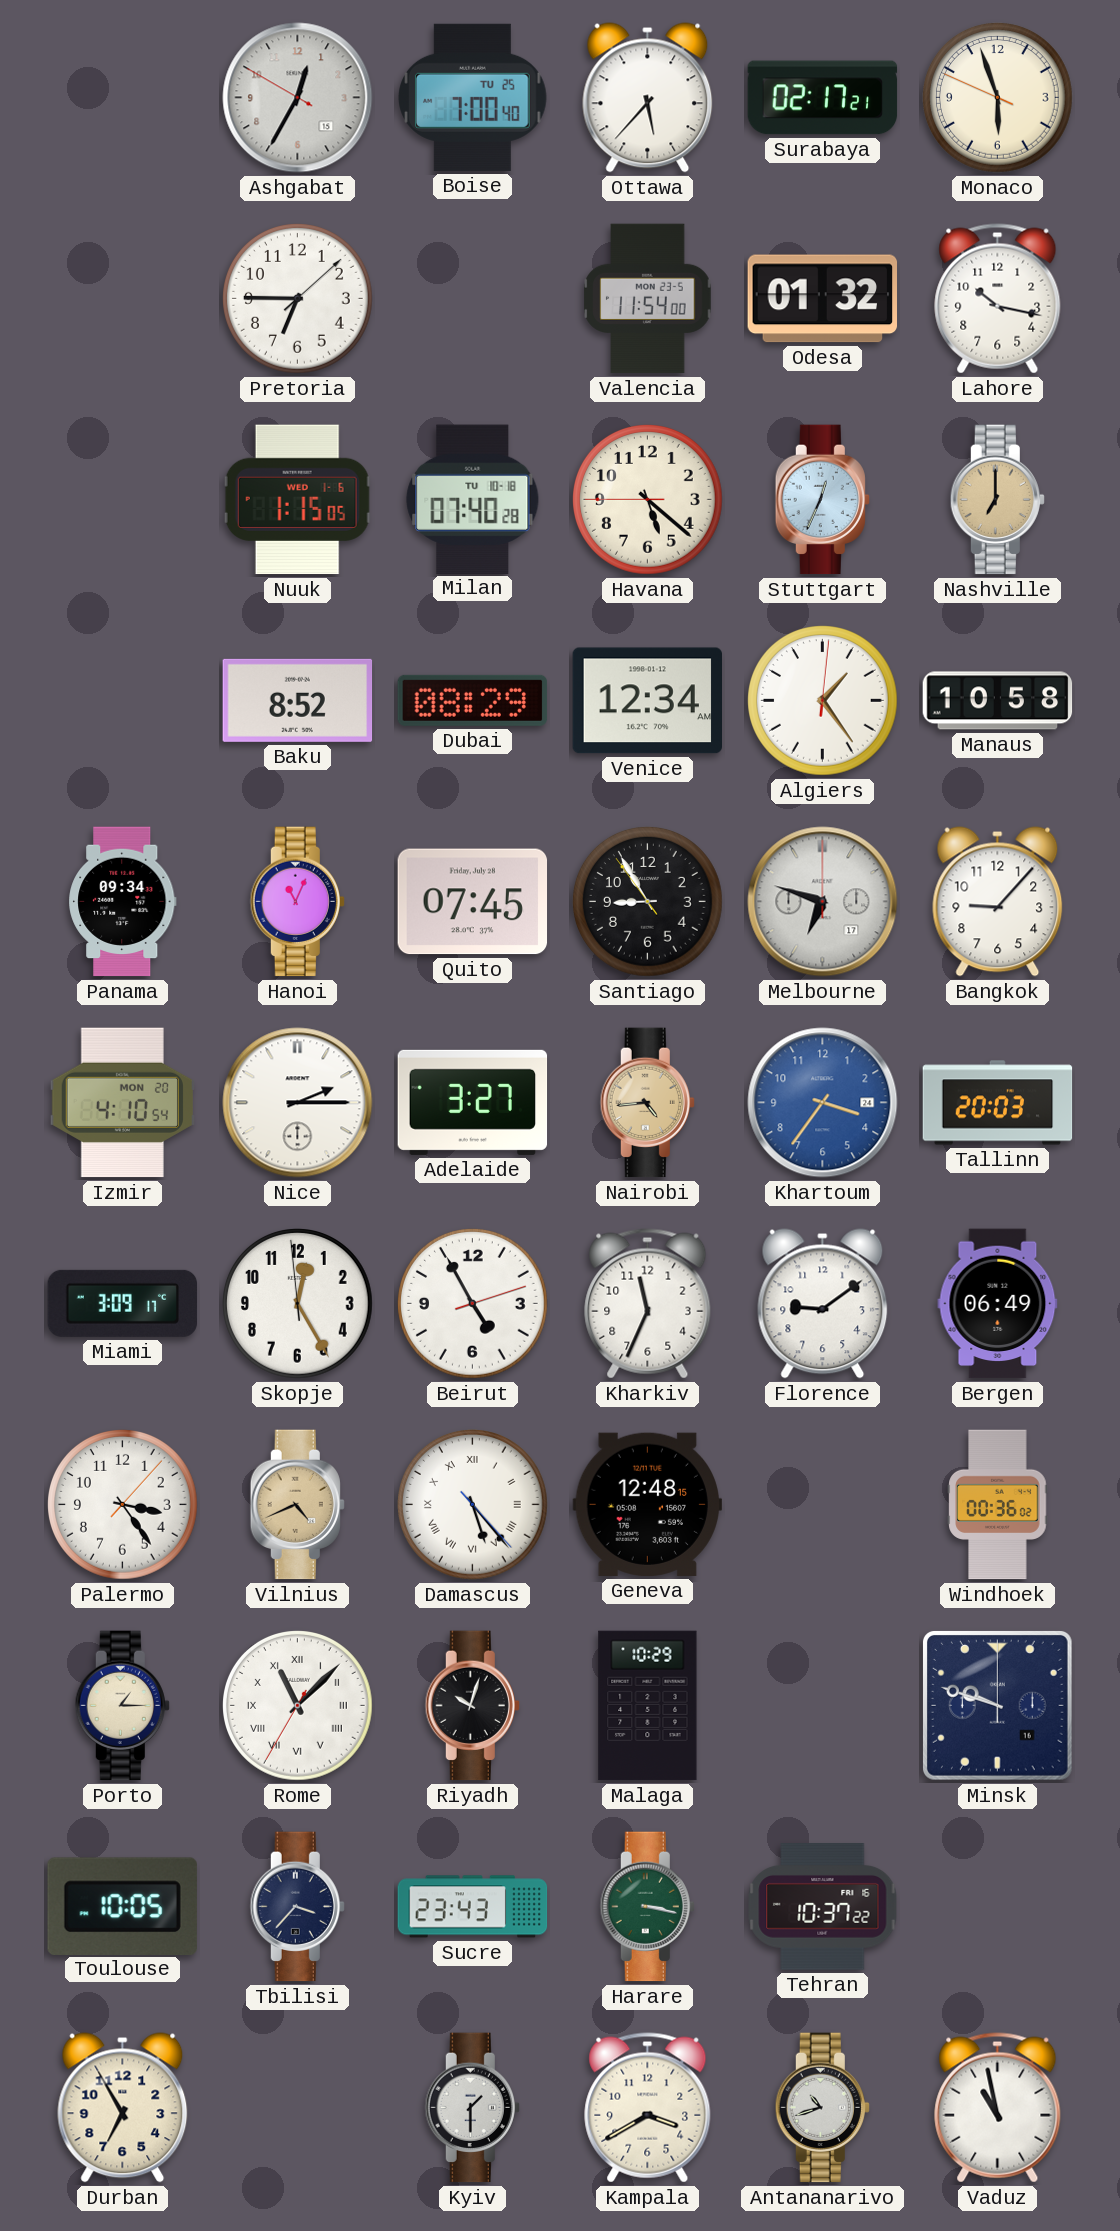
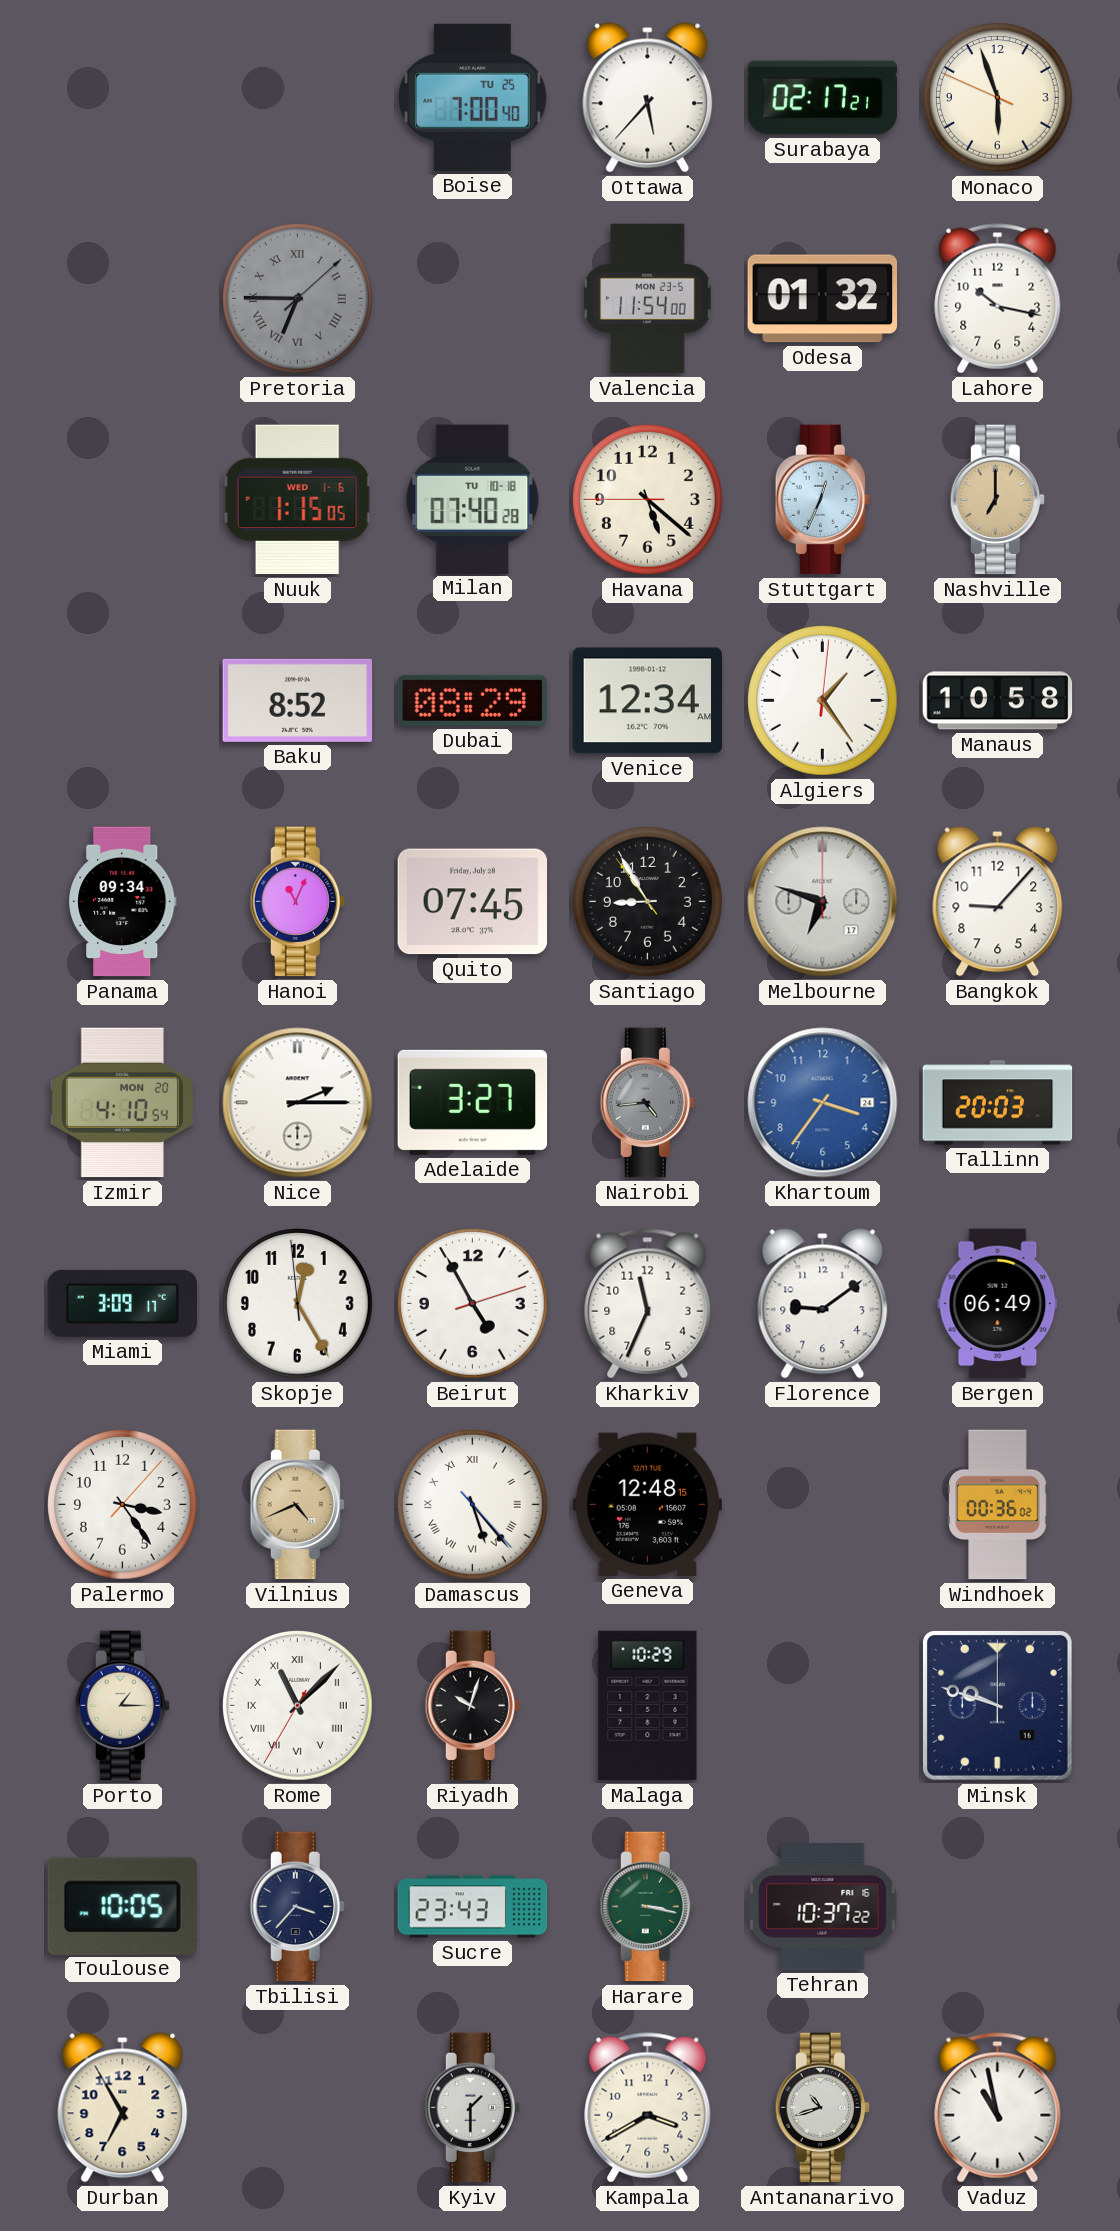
Ashgabat: 12:34 -> none (298, 98)
Pretoria dial: white -> grey (298, 299)
Pretoria numerals: Arabic -> Roman (298, 299)
Nairobi dial: champagne -> grey (647, 1103)
